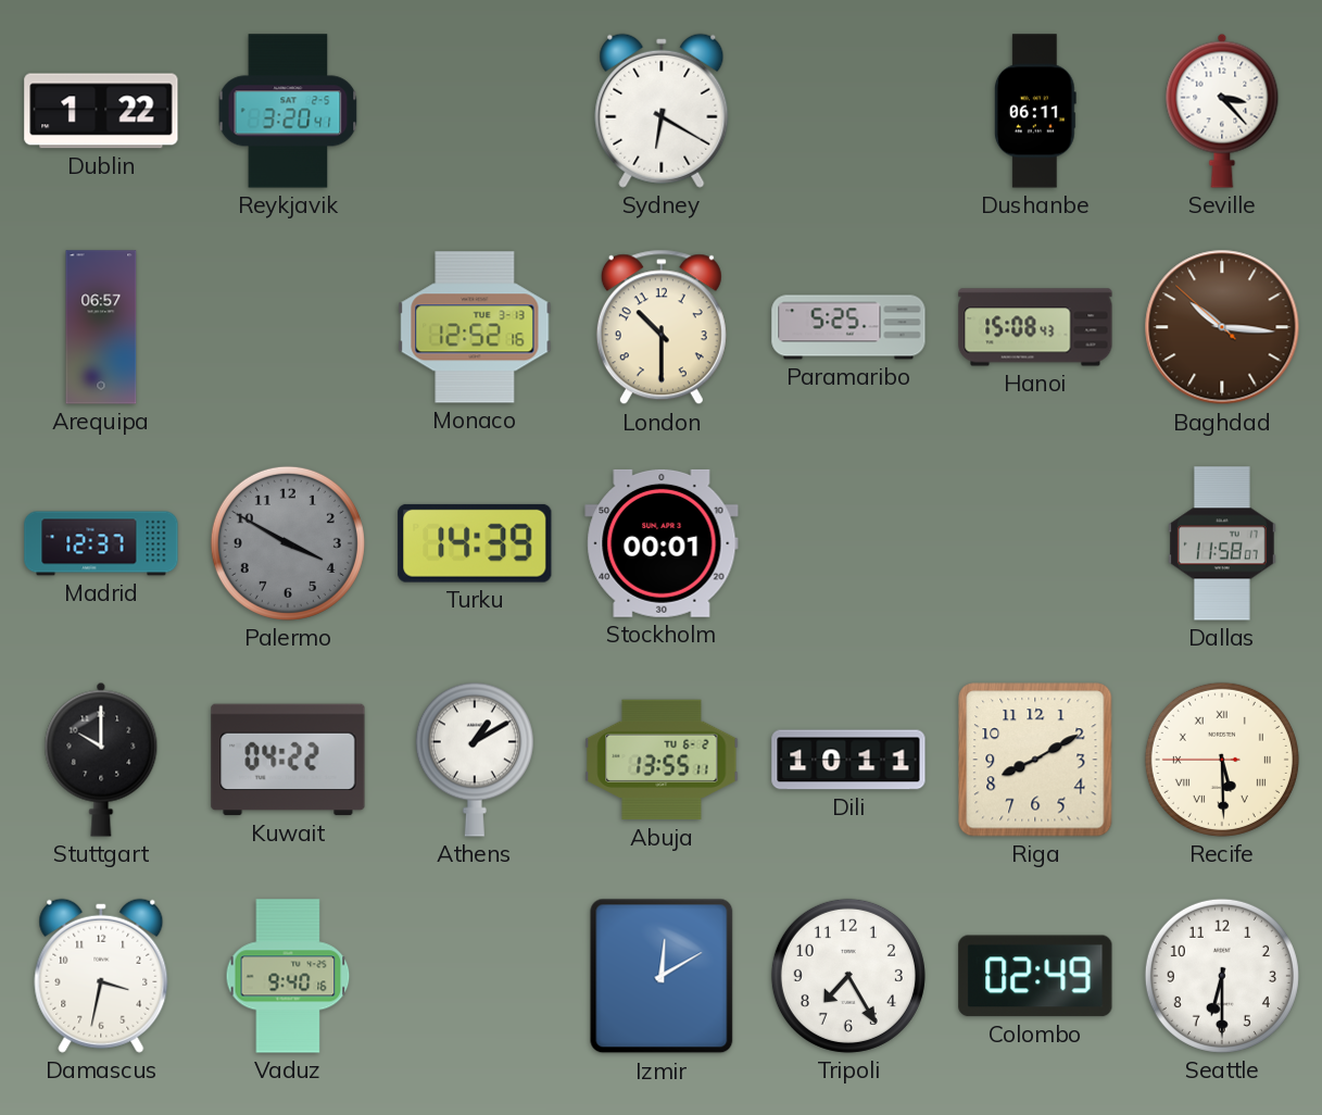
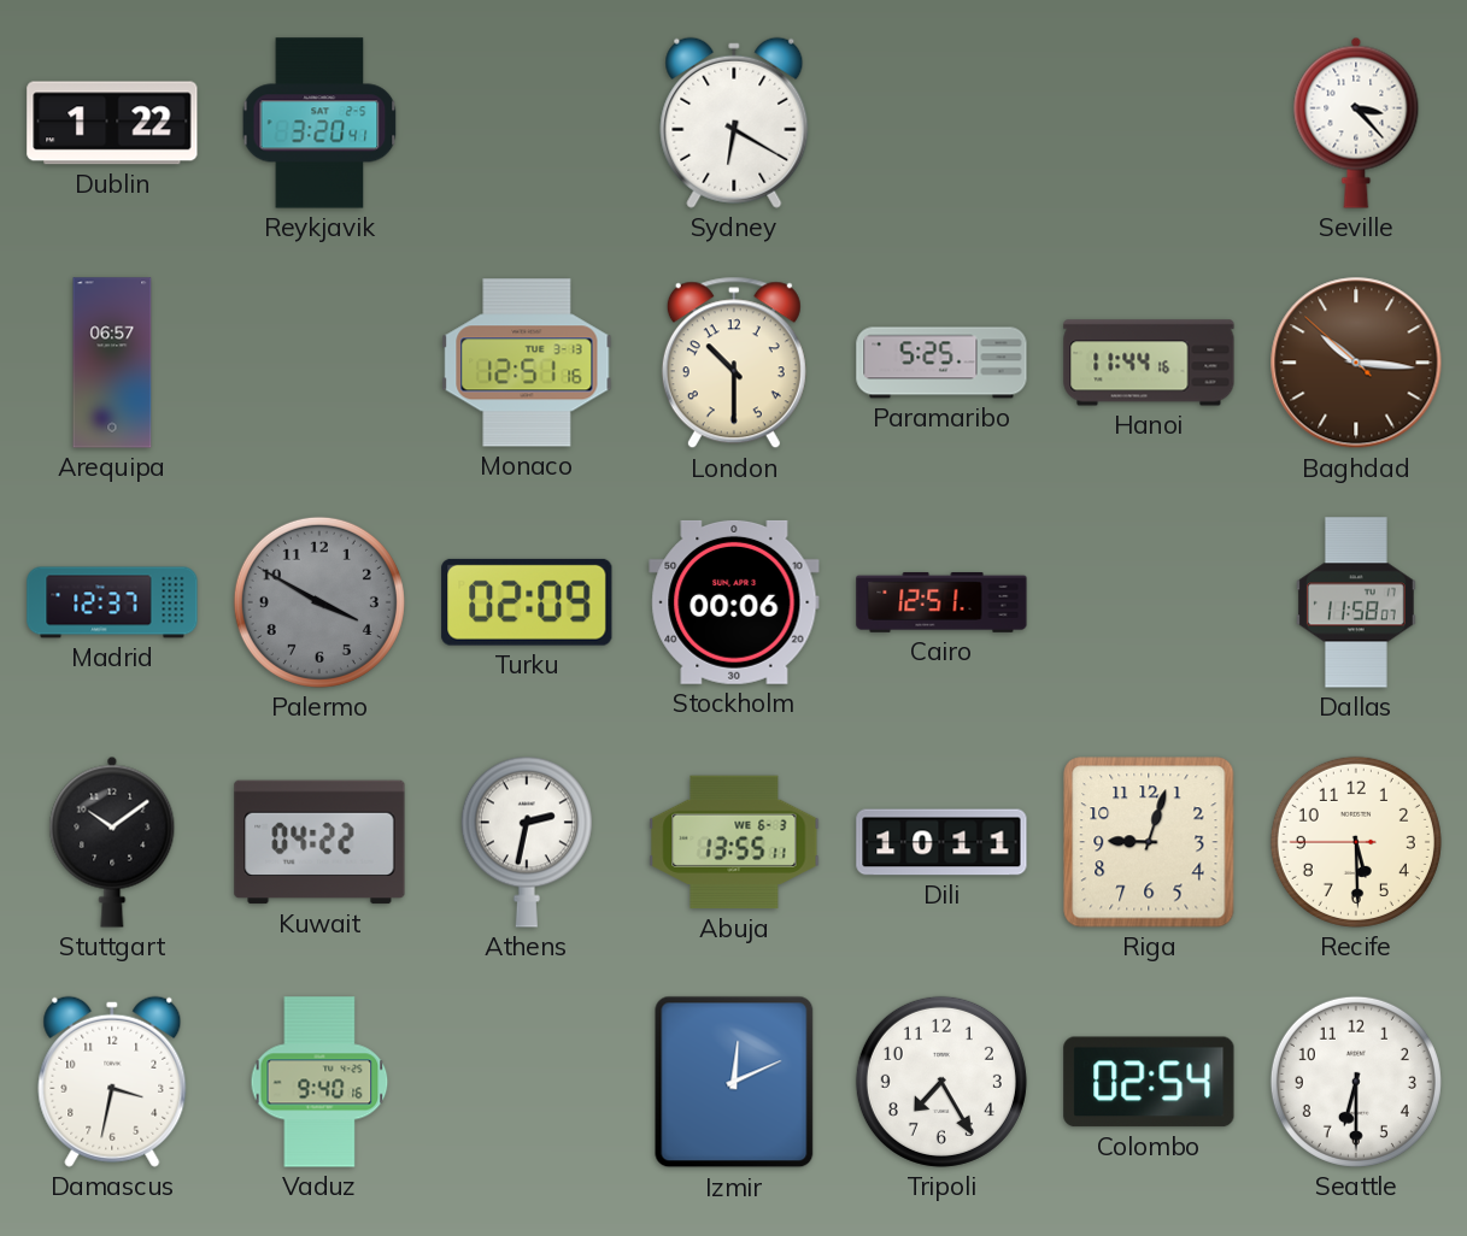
Dushanbe: 06:11 -> none (1035, 111)
Monaco: 12:52 -> 12:51 (527, 363)
Hanoi: 15:08 -> 11:44 (1149, 363)
Turku: 14:39 -> 02:09 (527, 602)
Stockholm: 00:01 -> 00:06 (734, 602)
Cairo: none -> 12:51 (941, 602)
Stuttgart: 10:00 -> 10:09 (112, 842)
Athens: 1:10 -> 2:32 (527, 842)
Abuja date: TU 6-2 -> WE 6-3 (734, 842)
Riga: 8:10 -> 9:03 (1149, 842)
Recife numerals: Roman -> Arabic (1356, 842)
Izmir: 12:10 -> 12:11 (734, 1082)
Colombo: 02:49 -> 02:54 (1149, 1082)
